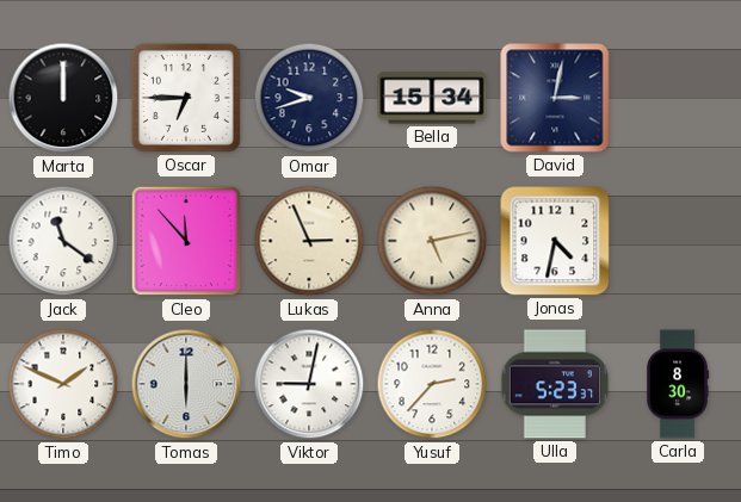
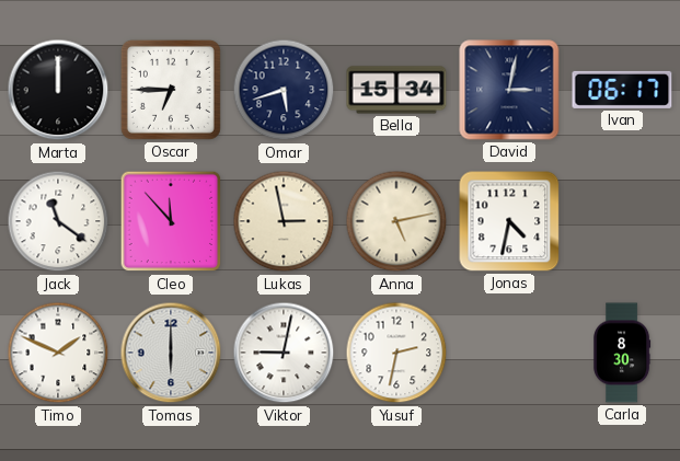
Omar: 9:42 -> 5:42 (284, 90)
Ivan: none -> 06:17 (622, 90)
Lukas: 2:56 -> 2:58 (284, 221)
Yusuf: 2:37 -> 2:32 (396, 353)
Ulla: 5:23 -> none (555, 384)
